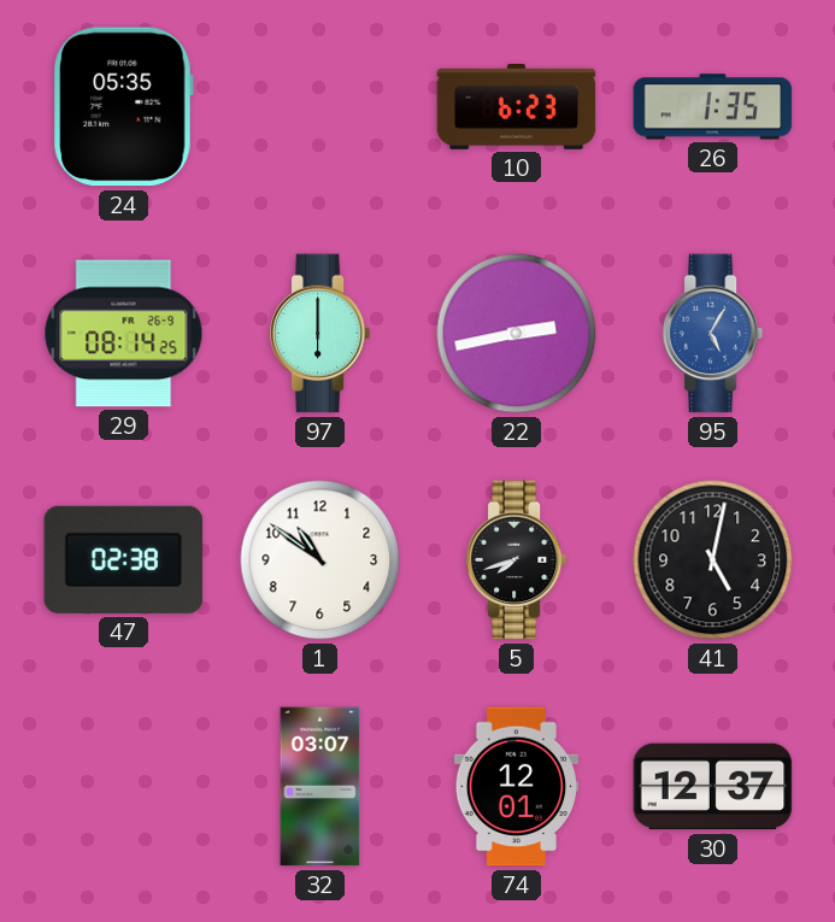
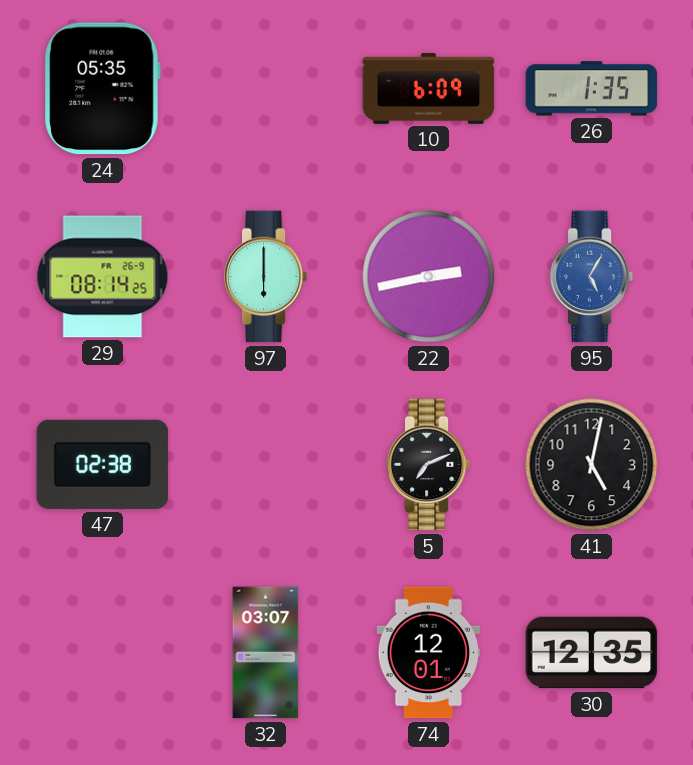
10: 6:23 -> 6:09 (429, 89)
1: 10:51 -> none (321, 560)
5: 7:42 -> 7:11 (429, 465)
30: 12:37 -> 12:35 (592, 653)
